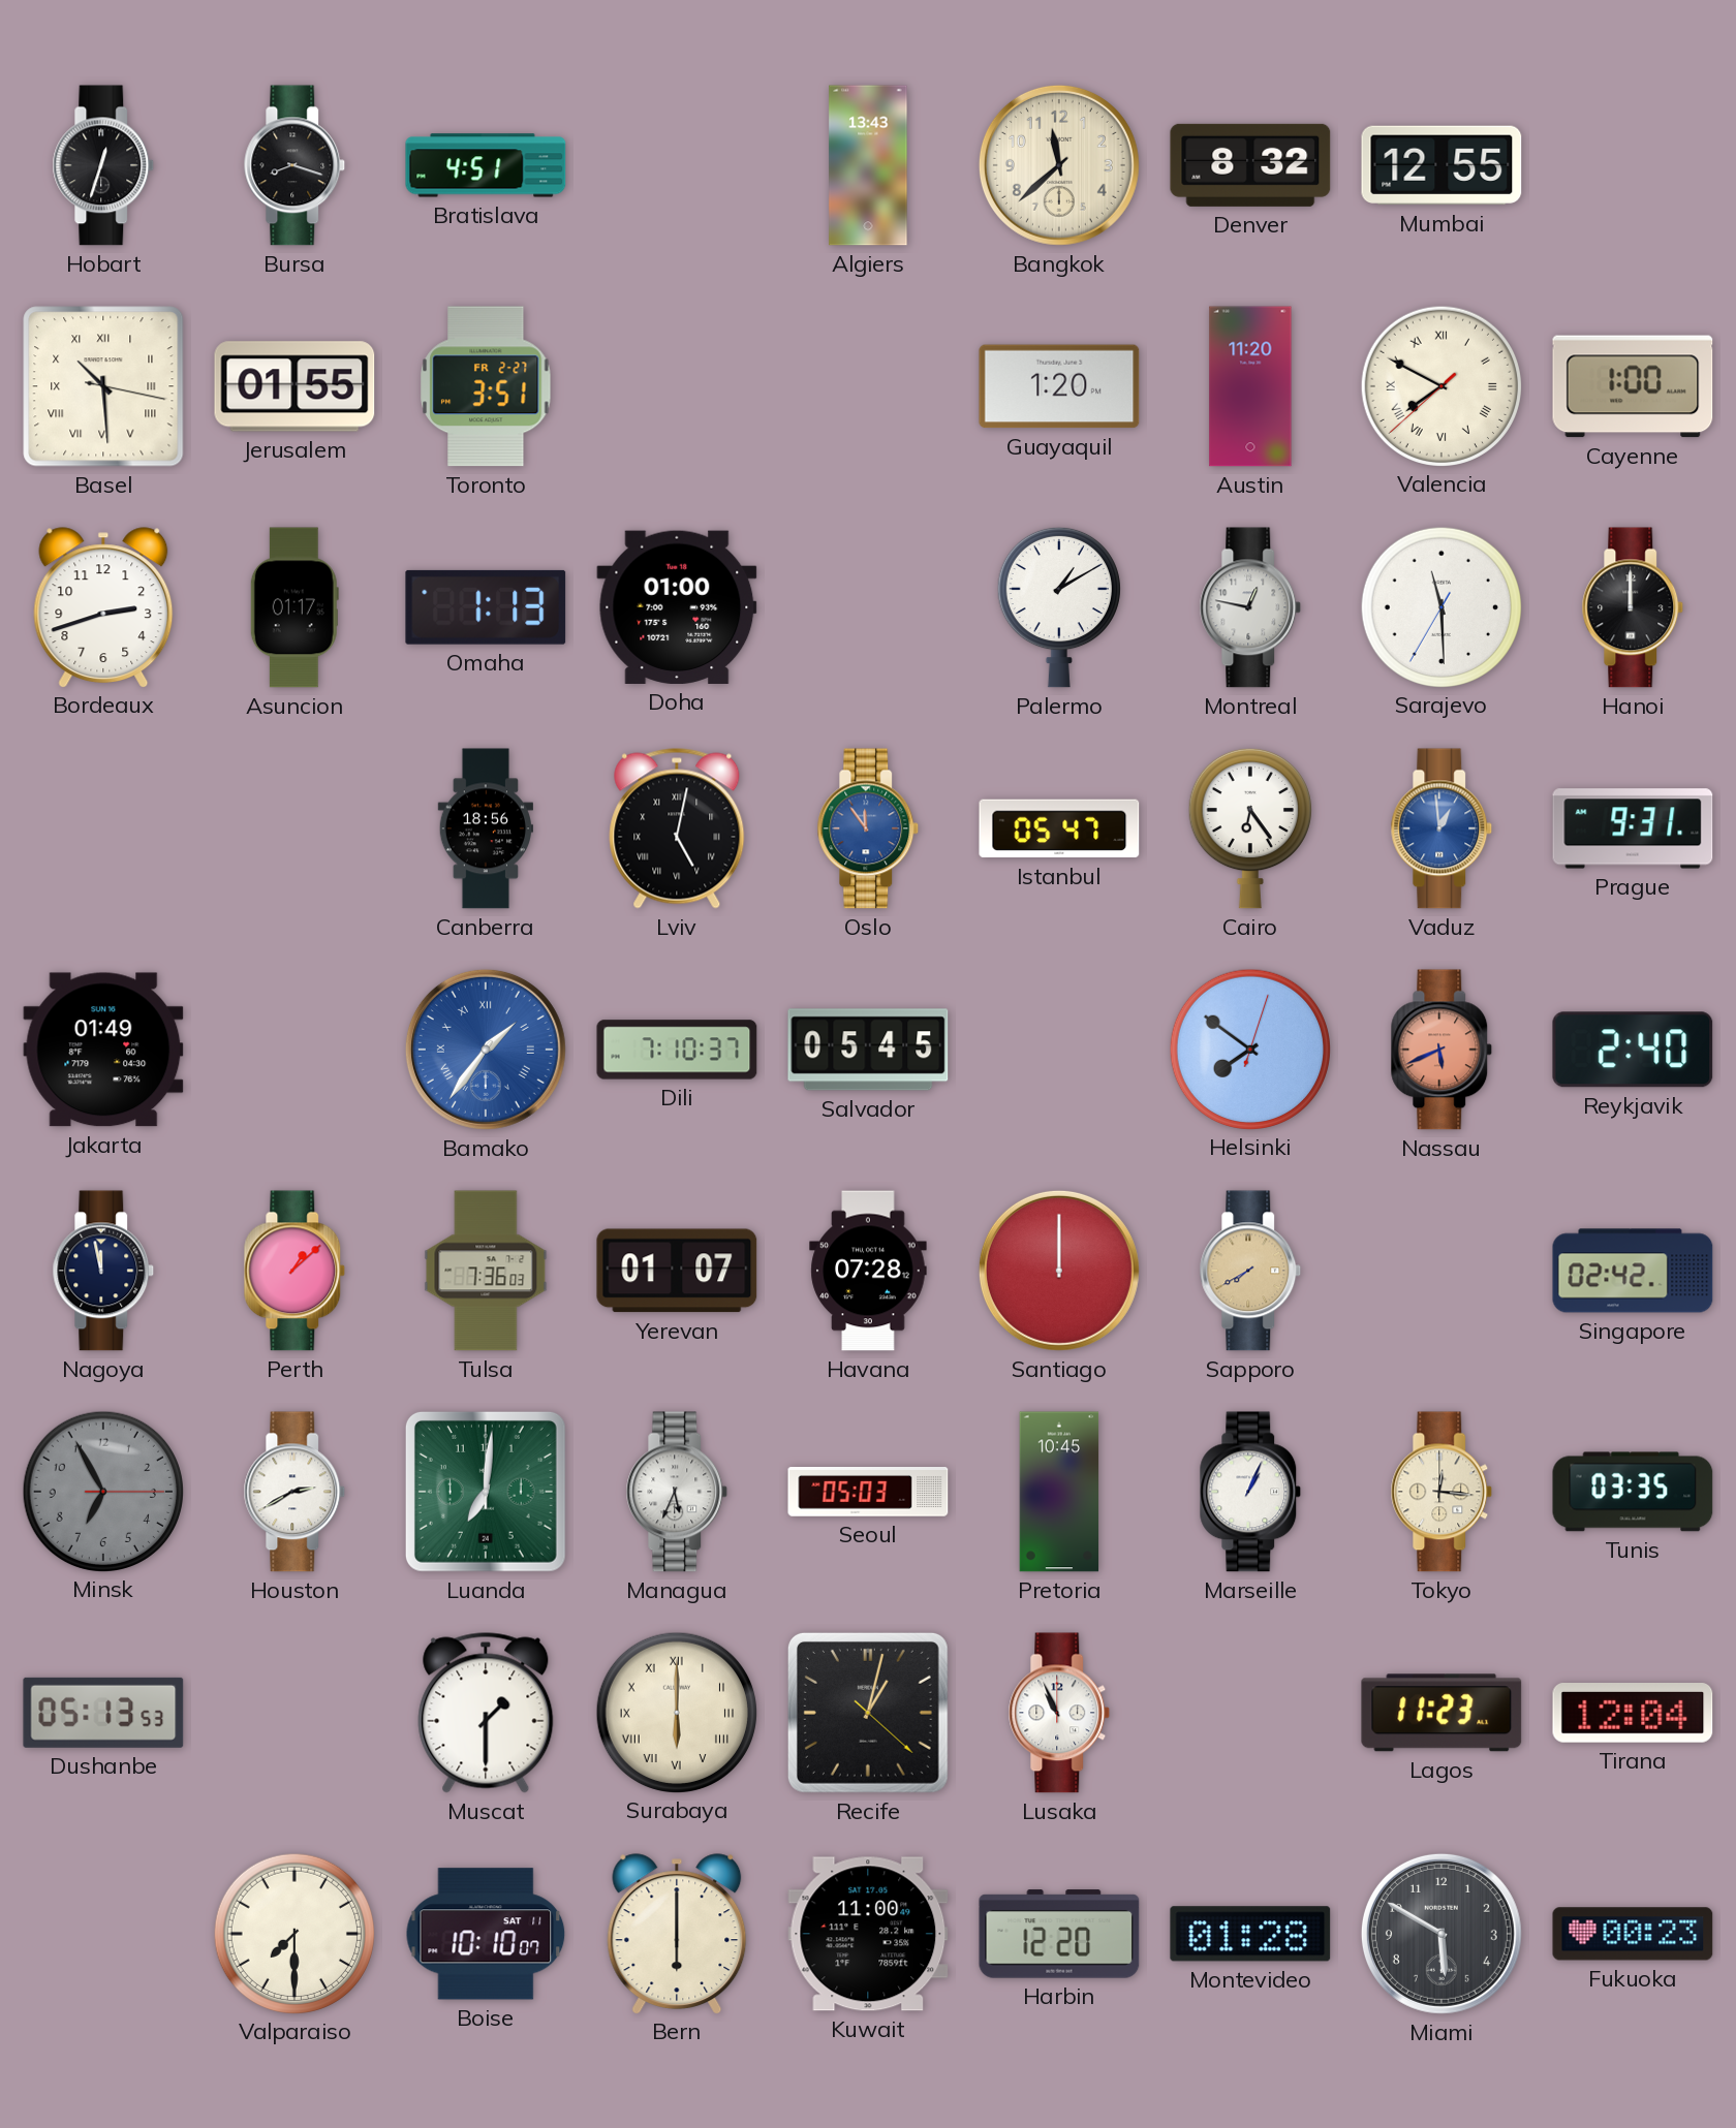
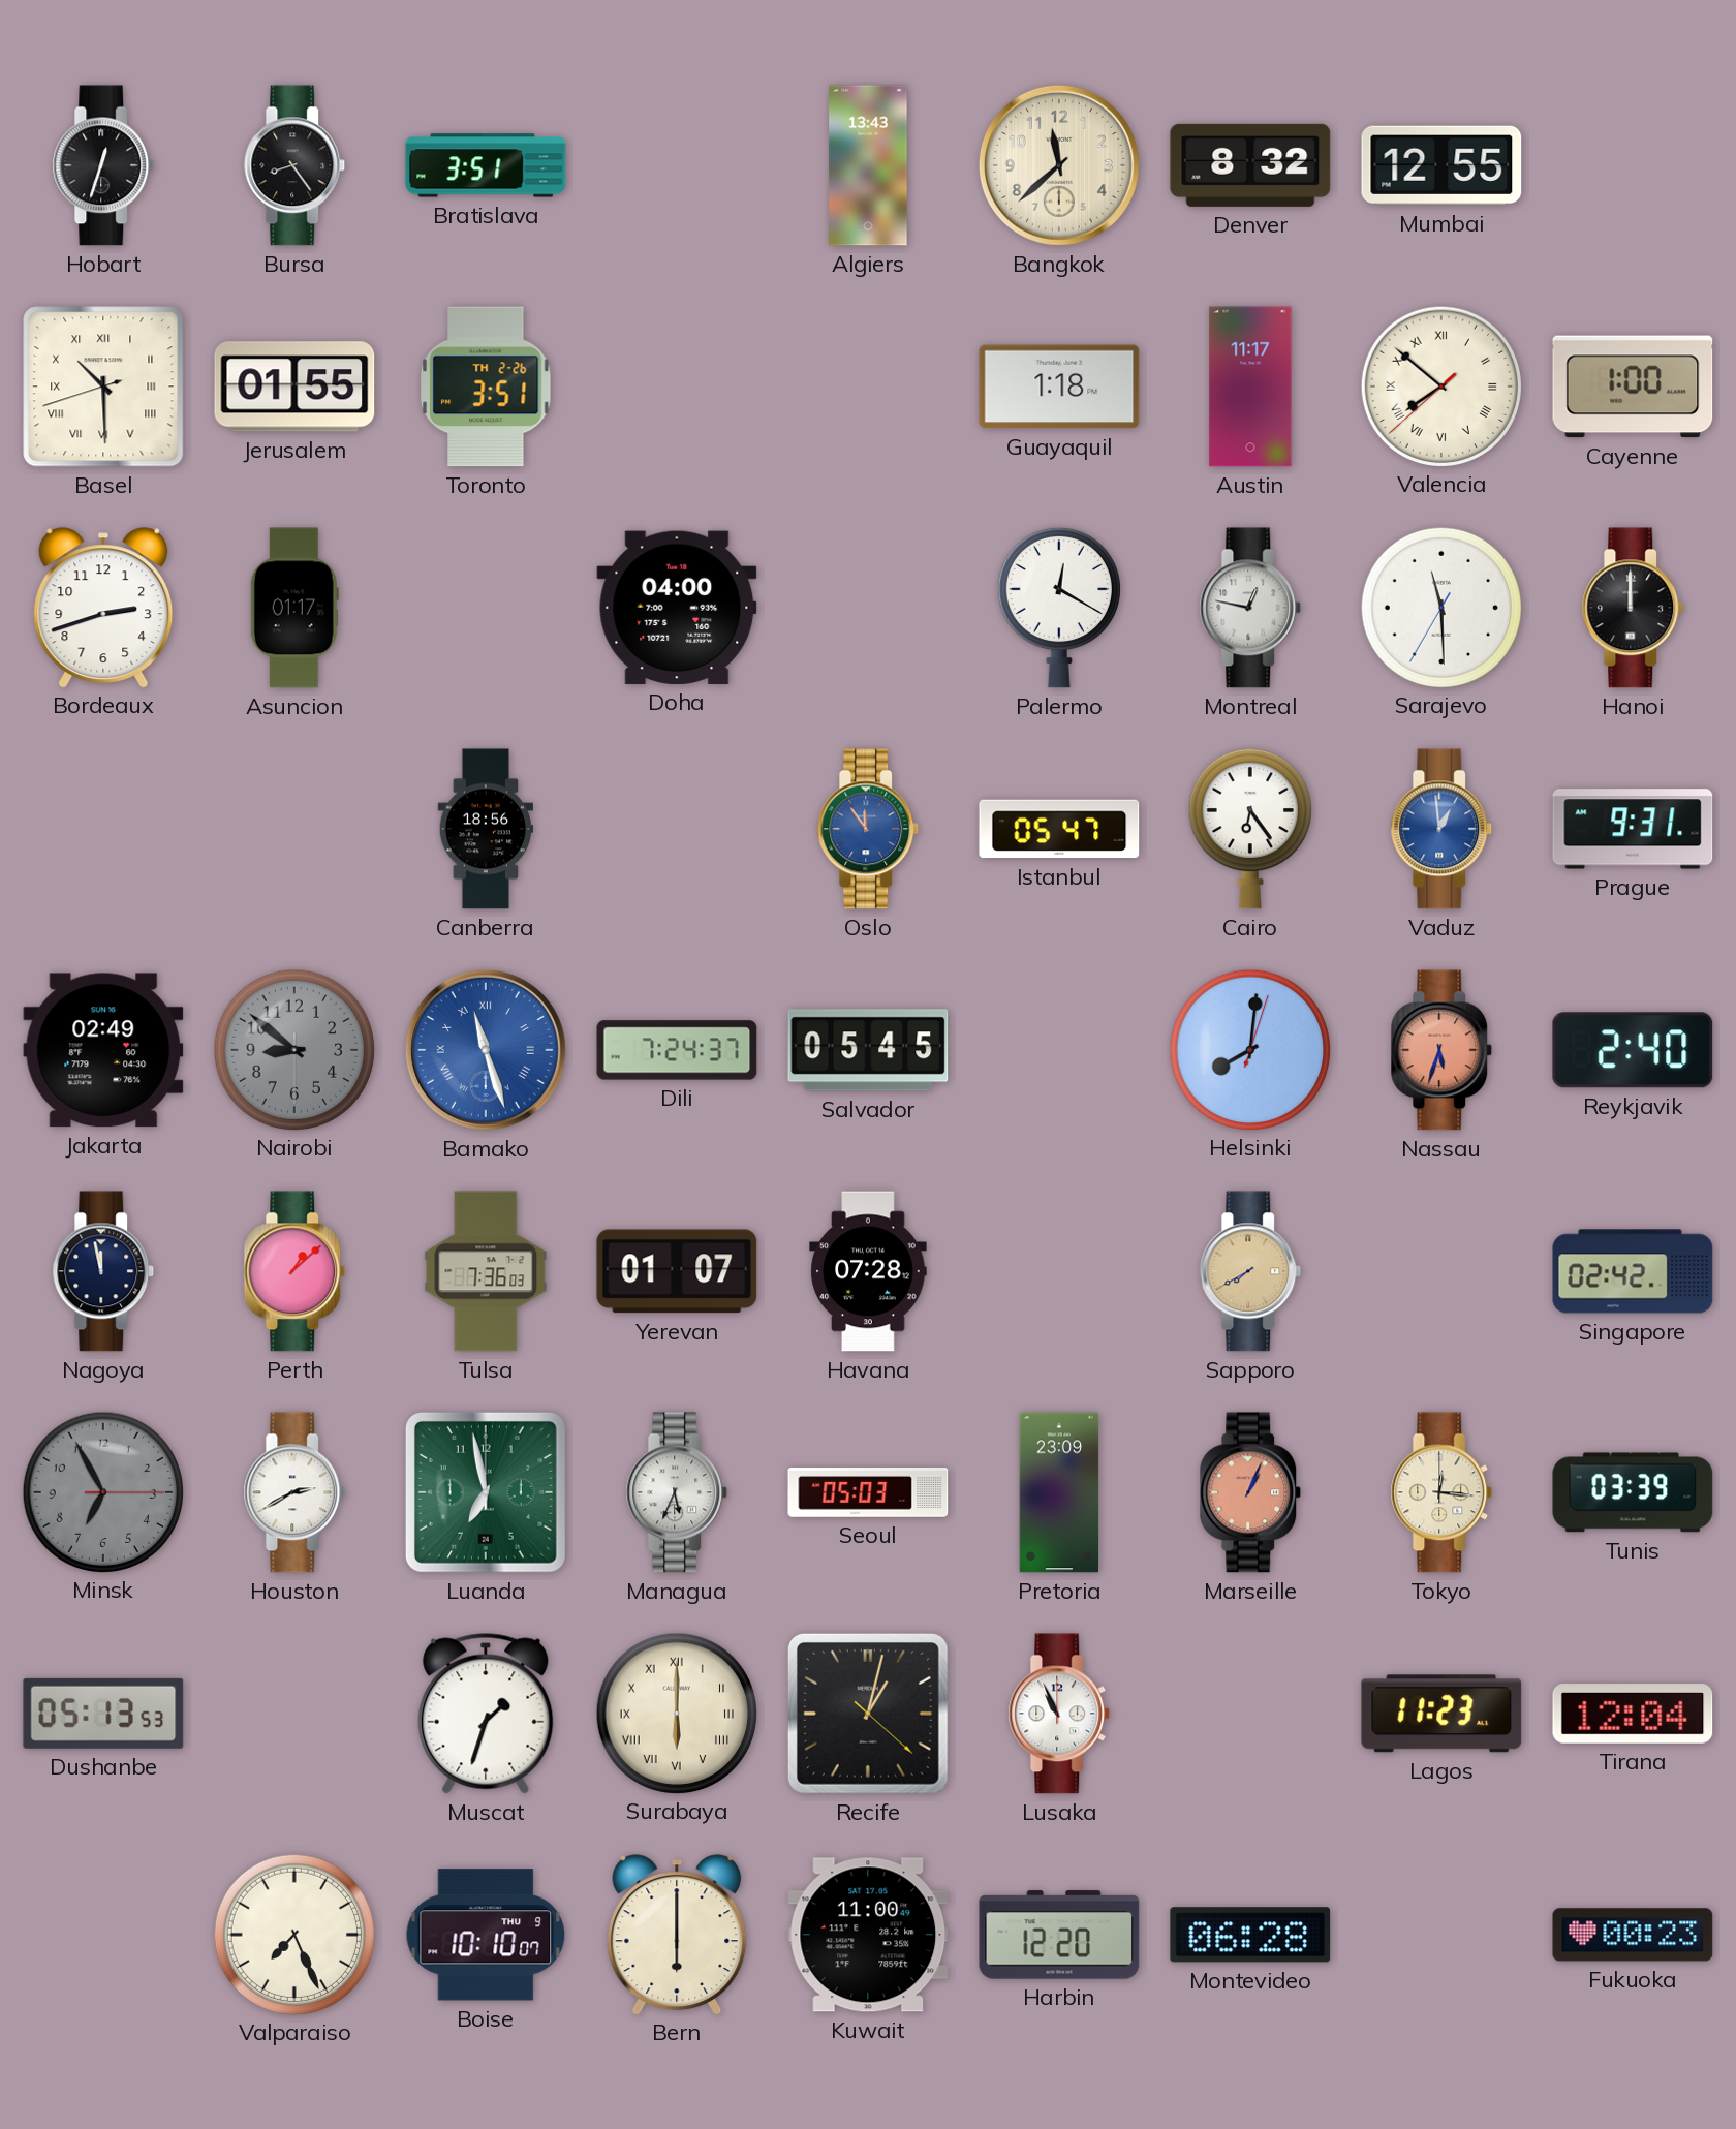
Bursa: 8:18 -> 8:24 (295, 165)
Bratislava: 4:51 -> 3:51 (486, 165)
Basel: 10:29:17 -> 10:29:42 (103, 387)
Toronto date: FR 2-27 -> TH 2-26 (486, 387)
Guayaquil: 1:20 -> 1:18 (1059, 387)
Austin: 11:20 -> 11:17 (1250, 387)
Valencia: 7:49 -> 7:51 (1440, 385)
Omaha: 1:13 -> none (486, 607)
Doha: 01:00 -> 04:00 (677, 608)
Palermo: 1:10 -> 12:20 (1059, 608)
Lviv: 5:02 -> none (677, 828)
Jakarta: 01:49 -> 02:49 (103, 1050)
Nairobi: none -> 8:51 (293, 1049)
Bamako: 1:36 -> 11:27 (486, 1050)
Dili: 7:10 -> 7:24 (677, 1050)
Helsinki: 7:51 -> 8:01 (1249, 1049)
Nassau: 5:41 -> 5:33 (1442, 1050)
Santiago: 12:00 -> none (1059, 1271)
Luanda: 7:01 -> 6:58 (486, 1492)
Pretoria: 10:45 -> 23:09 (1059, 1492)
Marseille dial: white -> salmon (1250, 1492)
Tunis: 03:35 -> 03:39 (1633, 1492)
Muscat: 1:30 -> 1:33 (486, 1714)
Valparaiso: 7:30 -> 7:26 (293, 1934)
Boise date: SAT 11 -> THU 9 (486, 1935)
Montevideo: 01:28 -> 06:28 (1250, 1935)
Miami: 5:50 -> none (1442, 1934)
